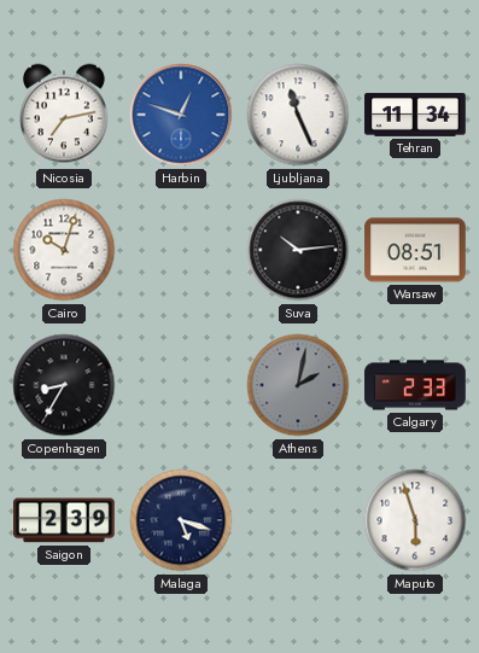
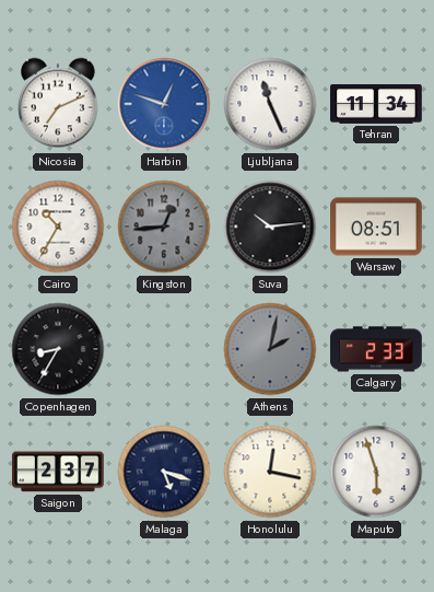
Nicosia: 7:13 -> 7:11 (59, 104)
Cairo: 10:03 -> 10:35 (58, 227)
Kingston: none -> 12:44 (164, 227)
Saigon: 2:39 -> 2:37 (59, 472)
Honolulu: none -> 12:17 (270, 472)
